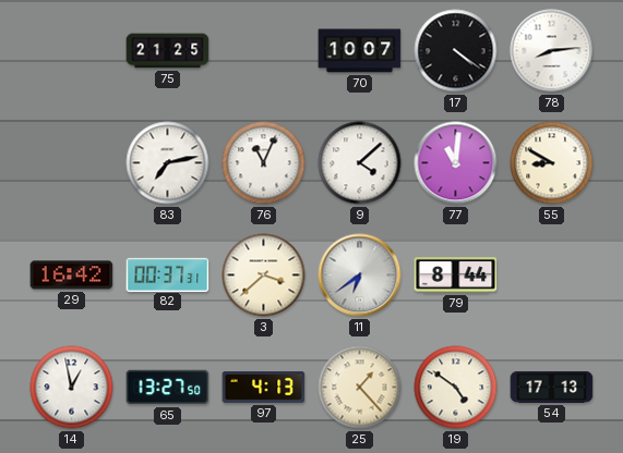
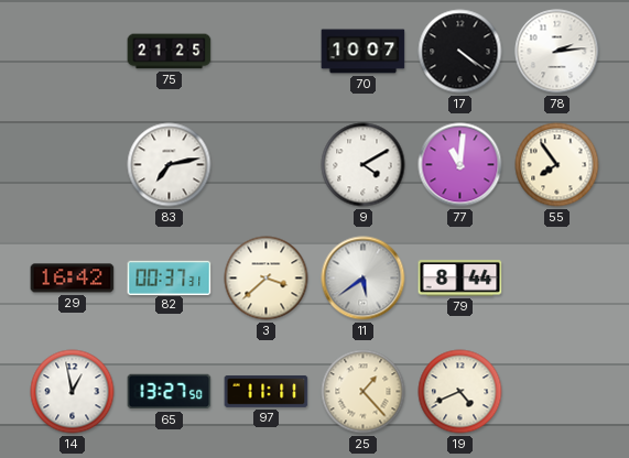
78: 8:14 -> 2:14 (557, 52)
76: 11:04 -> none (264, 163)
9: 4:08 -> 4:10 (364, 165)
55: 8:50 -> 7:54 (557, 165)
11: 6:39 -> 5:39 (364, 279)
97: 4:13 -> 11:11 (267, 391)
19: 4:51 -> 4:41 (460, 392)
54: 17:13 -> none (552, 388)
